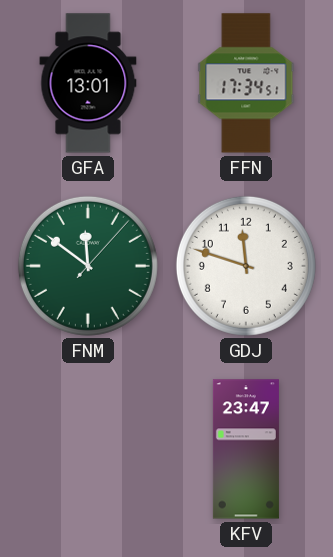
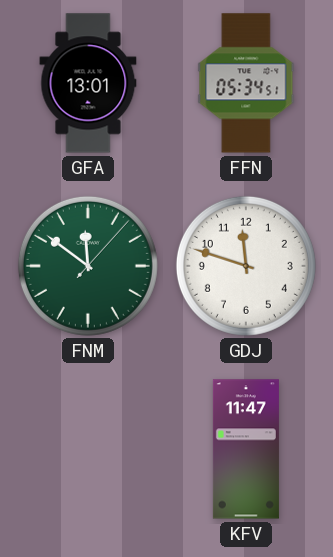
FFN: 17:34 -> 05:34 (246, 83)
KFV: 23:47 -> 11:47 (246, 449)
